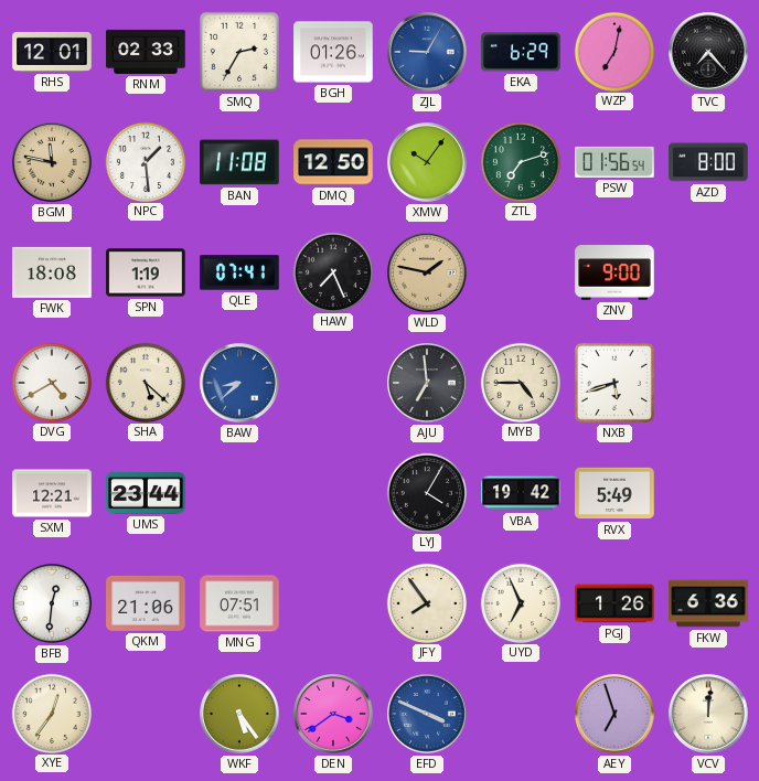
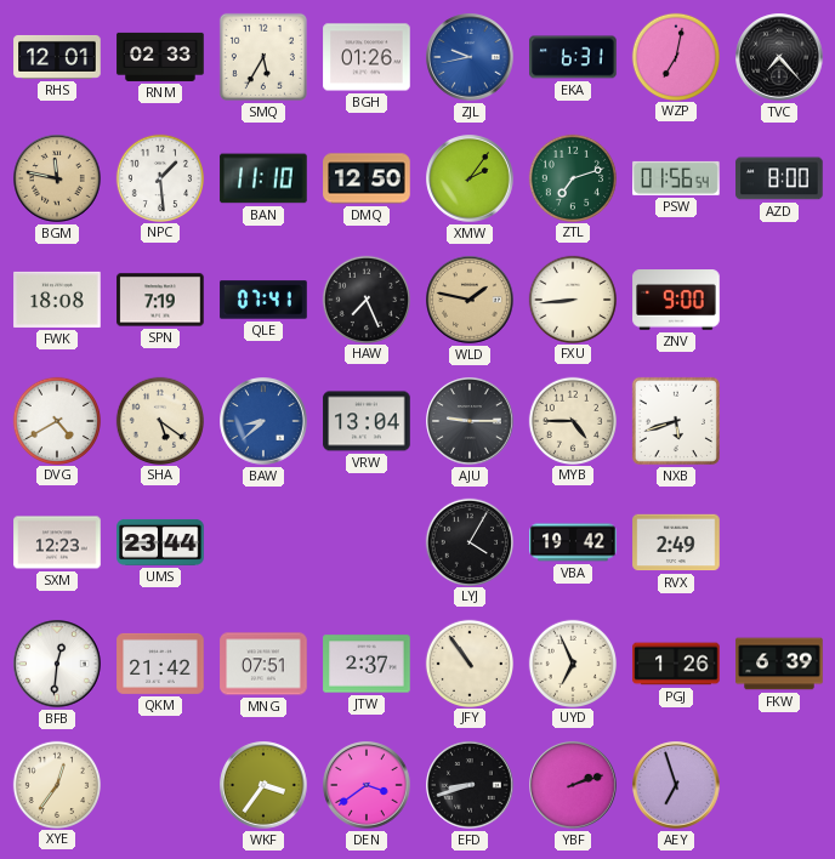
SMQ: 2:35 -> 5:35 (263, 57)
ZJL: 9:05 -> 9:43 (470, 57)
EKA: 6:29 -> 6:31 (573, 57)
BAN: 11:08 -> 11:10 (263, 178)
XMW: 10:06 -> 2:06 (470, 178)
SPN: 1:19 -> 7:19 (160, 300)
FXU: none -> 8:44 (572, 298)
SHA: 5:22 -> 5:21 (159, 420)
VRW: none -> 13:04 (367, 421)
AJU: 6:59 -> 9:15 (470, 421)
SXM: 12:21 -> 12:23 (57, 542)
RVX: 5:49 -> 2:49 (676, 542)
QKM: 21:06 -> 21:42 (160, 664)
JTW: none -> 2:37 (367, 664)
JFY: 7:54 -> 10:54 (468, 662)
FKW: 6:36 -> 6:39 (779, 664)
WKF: 5:24 -> 3:36 (263, 785)
EFD: 3:49 -> 8:42 (470, 785)
EFD dial: blue -> black (470, 785)
YBF: none -> 2:12 (573, 785)
VCV: 12:01 -> none (708, 714)
